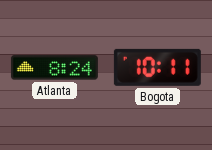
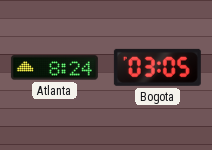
Bogota: 10:11 -> 03:05 (157, 67)
